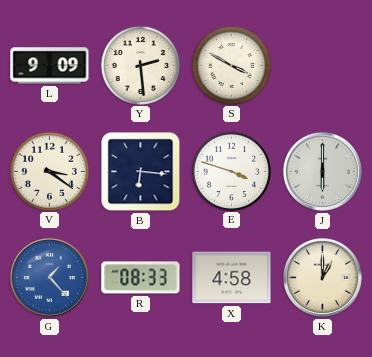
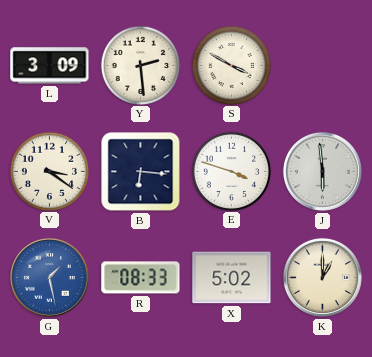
L: 9:09 -> 3:09 (50, 66)
J: 6:00 -> 5:59 (322, 171)
G: 1:23 -> 1:28 (49, 277)
X: 4:58 -> 5:02 (232, 278)
